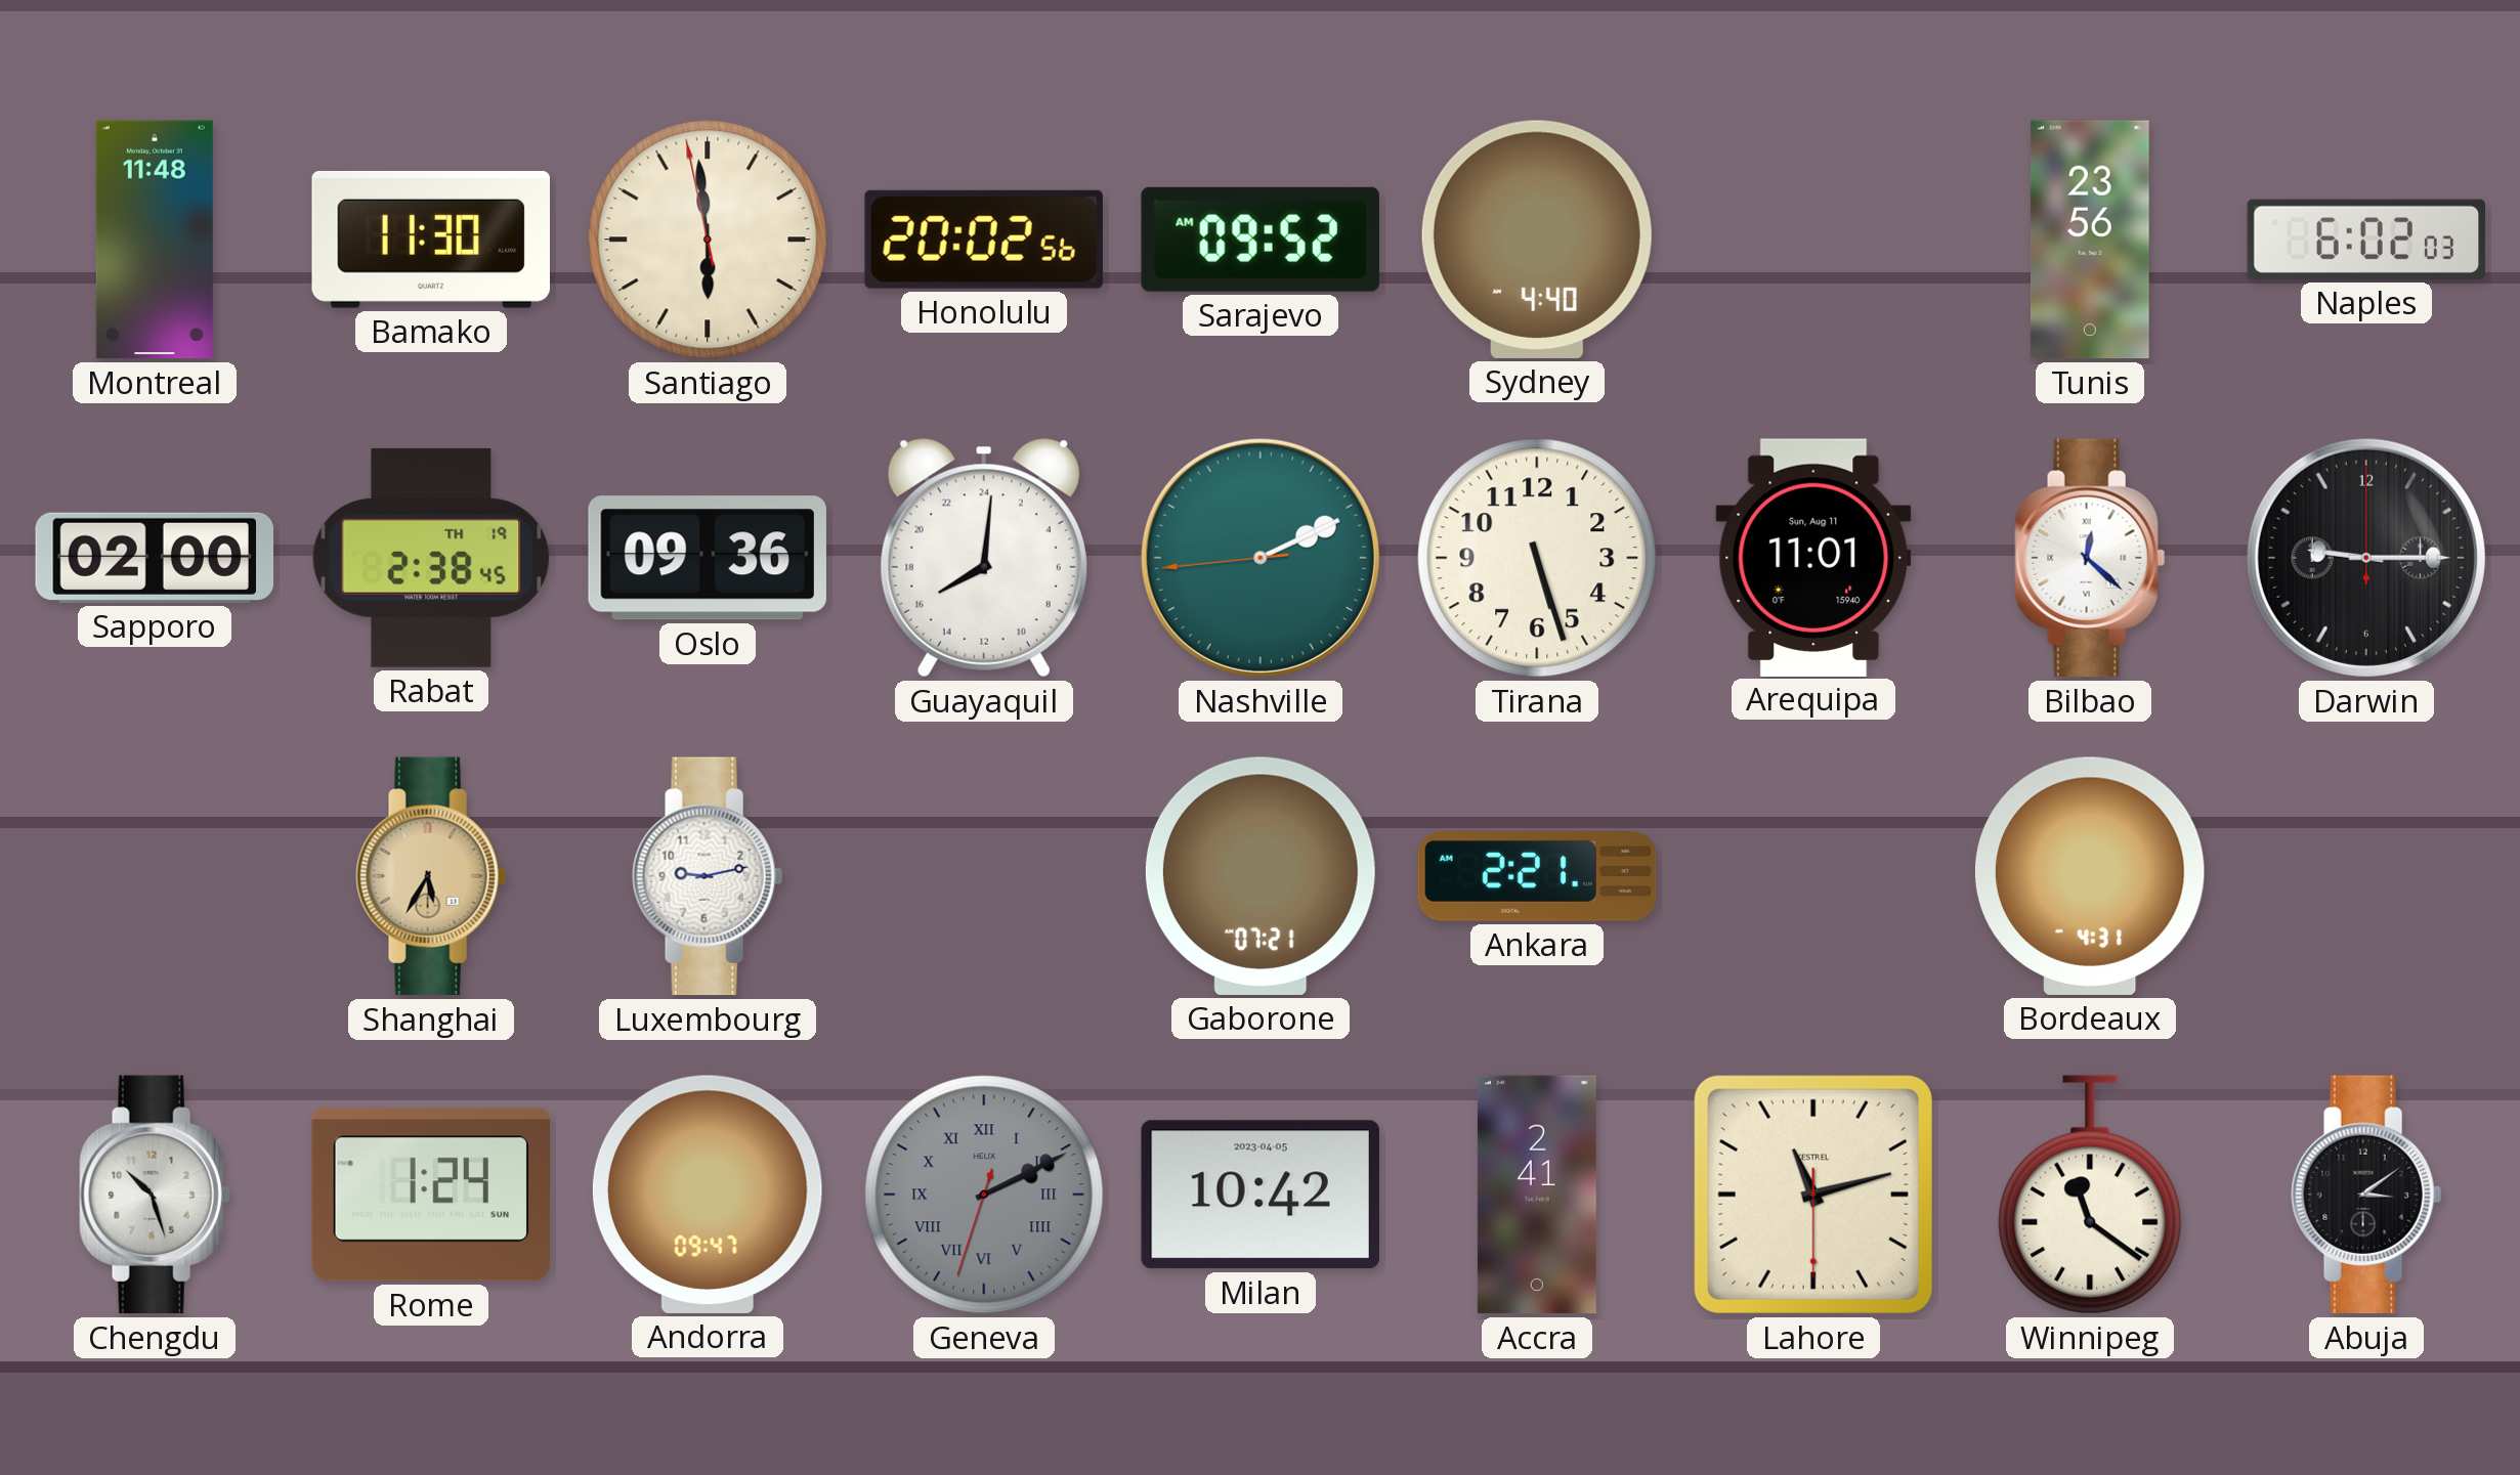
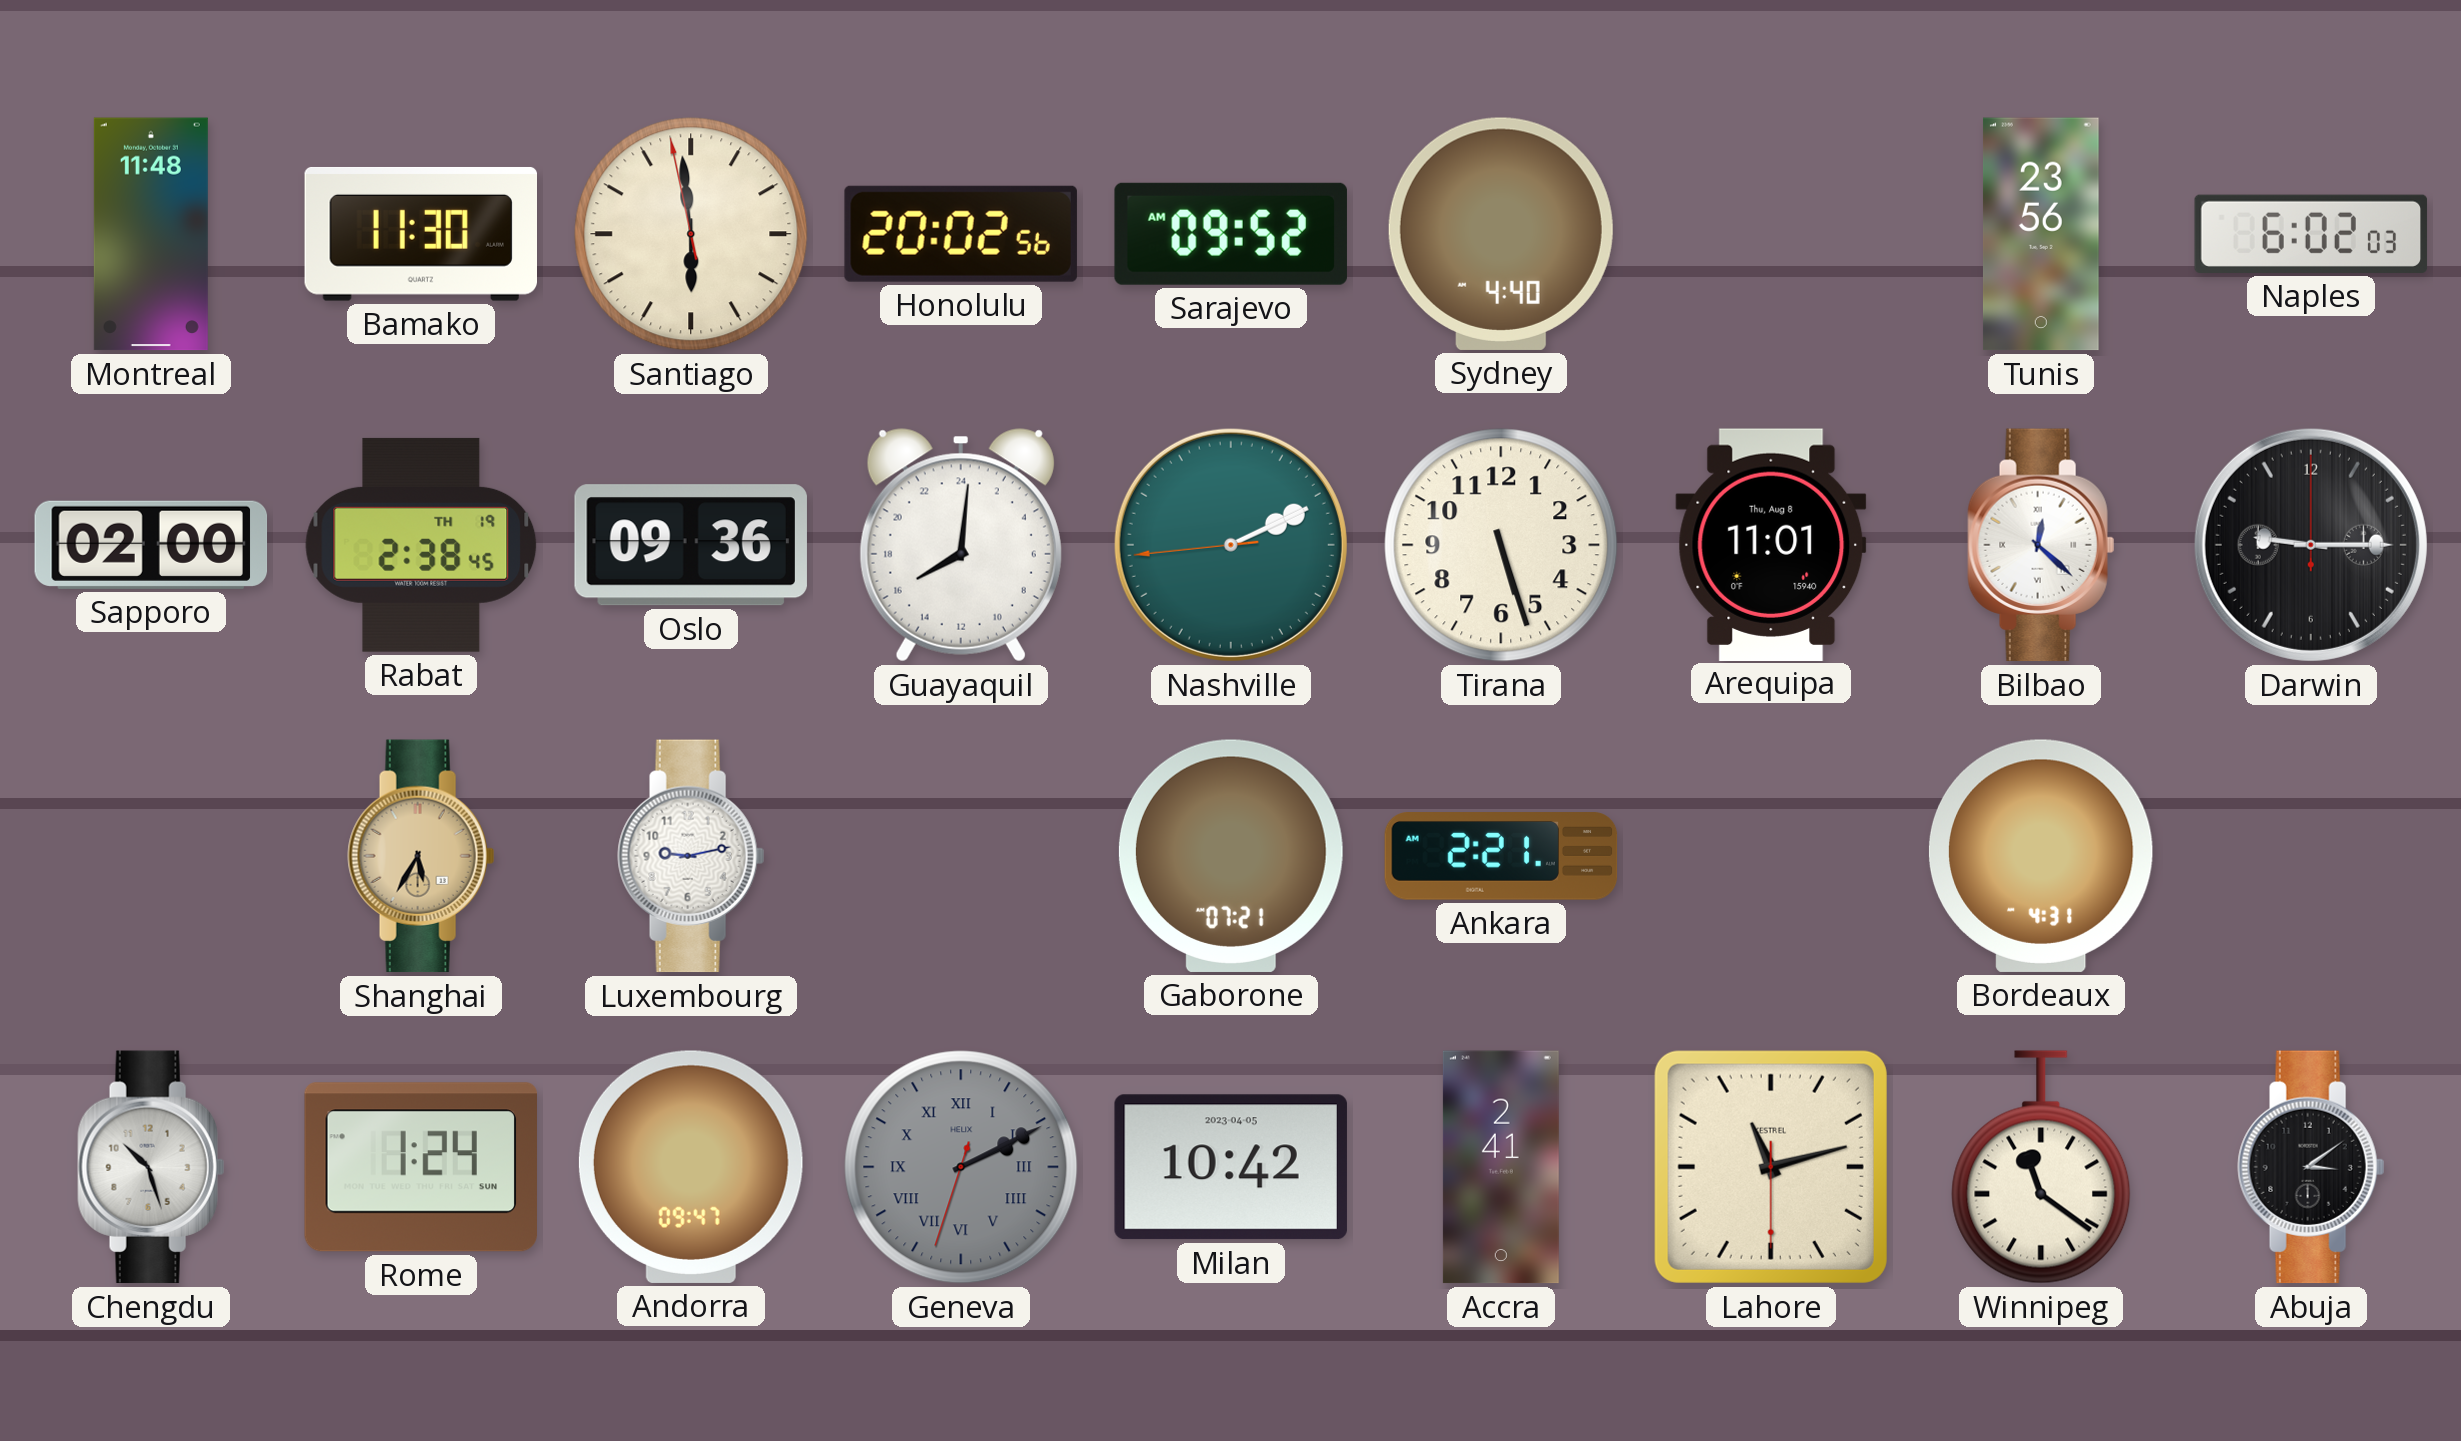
Arequipa date: Sun, Aug 11 -> Thu, Aug 8 (1771, 544)
